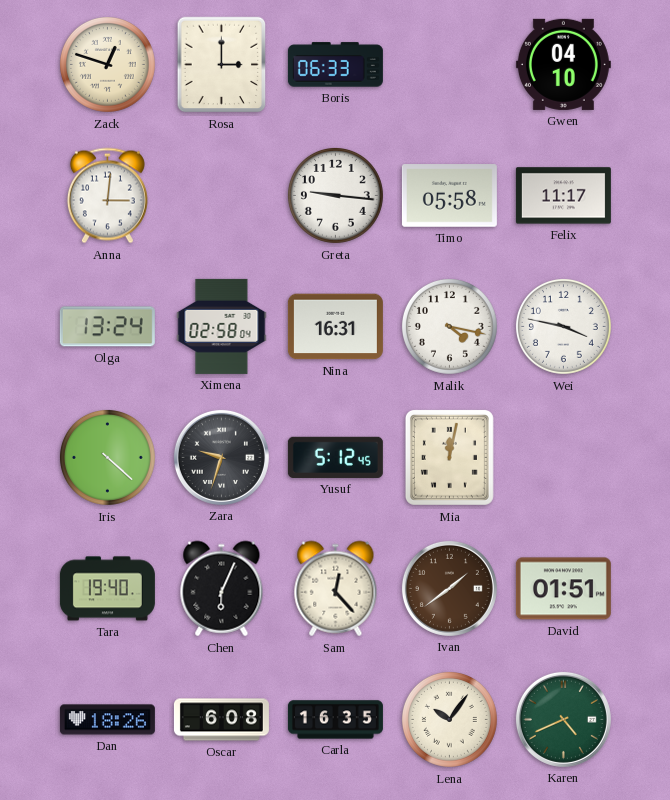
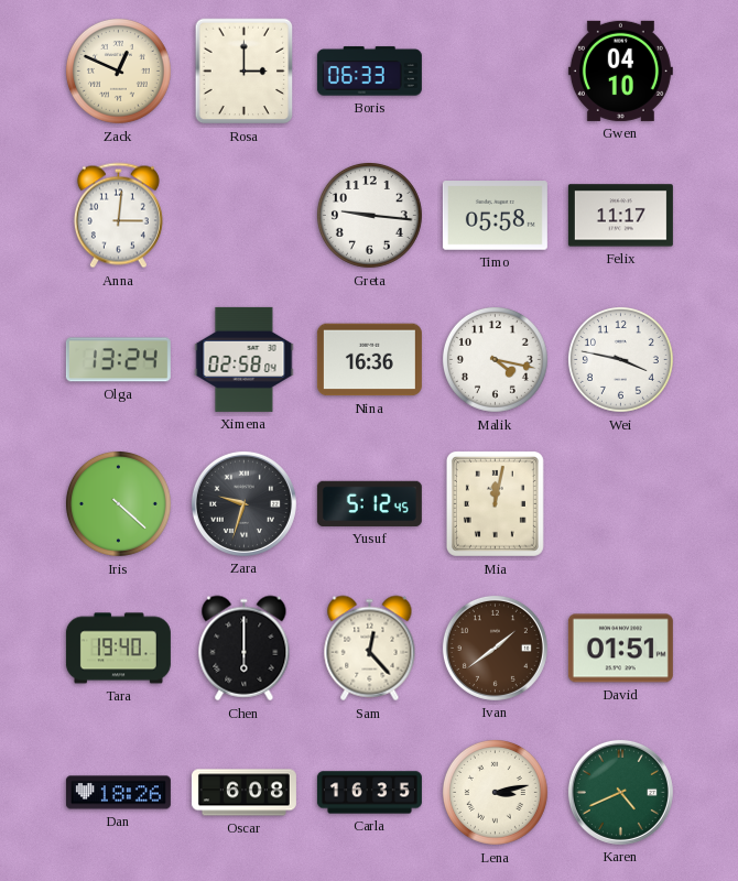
Zack: 12:48 -> 12:49 (118, 70)
Nina: 16:31 -> 16:36 (369, 360)
Chen: 6:04 -> 6:00 (245, 649)
Lena: 10:06 -> 3:13 (495, 792)
